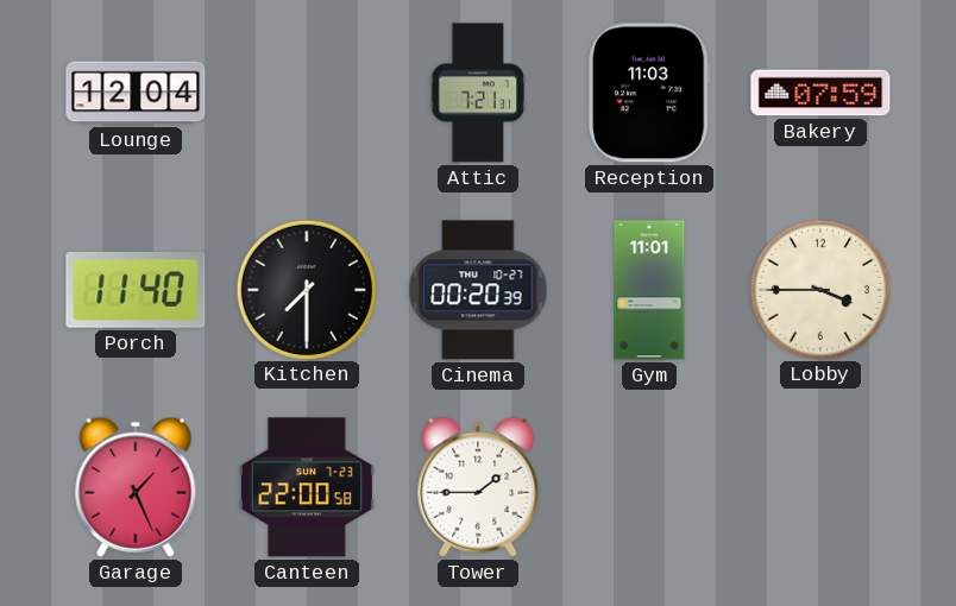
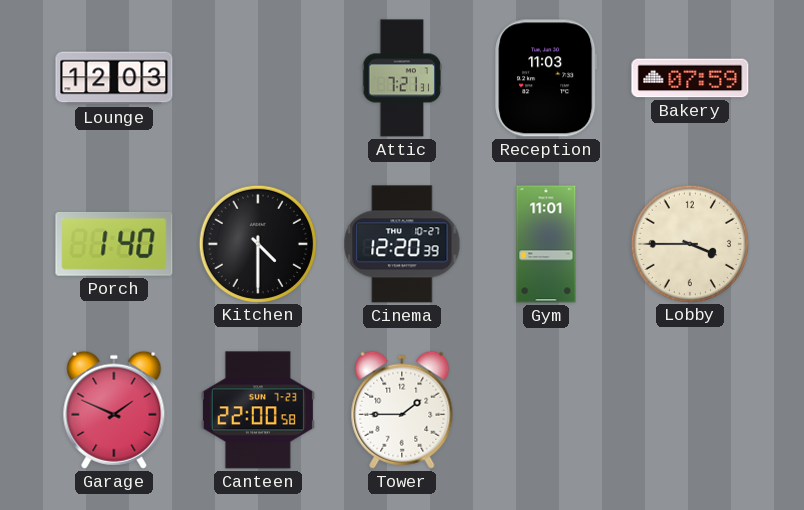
Lounge: 12:04 -> 12:03 (114, 78)
Porch: 11:40 -> 1:40 (114, 244)
Kitchen: 7:30 -> 4:30 (257, 243)
Cinema: 00:20 -> 12:20 (402, 244)
Garage: 1:26 -> 1:49 (114, 410)
